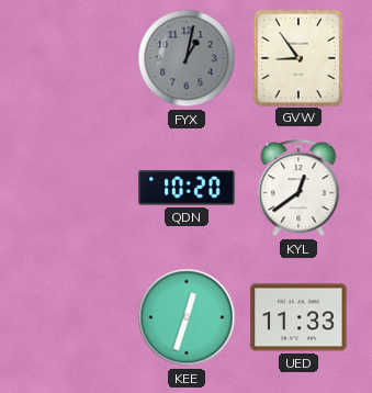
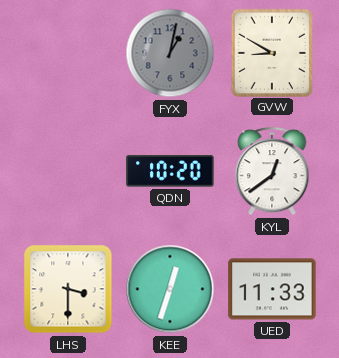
GVW: 8:54 -> 8:50 (271, 52)
LHS: none -> 3:30 (68, 289)
